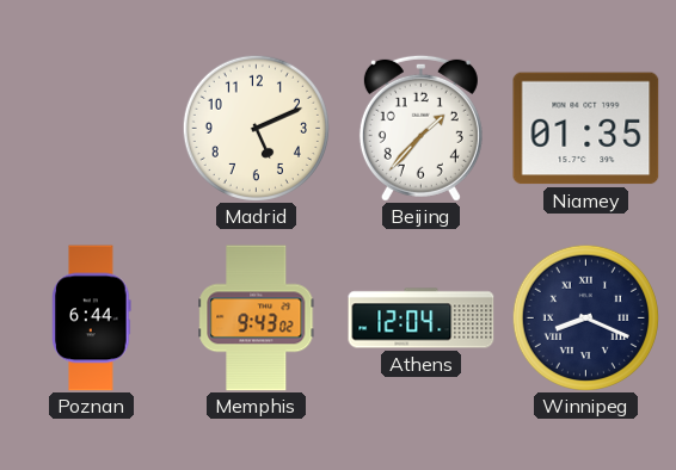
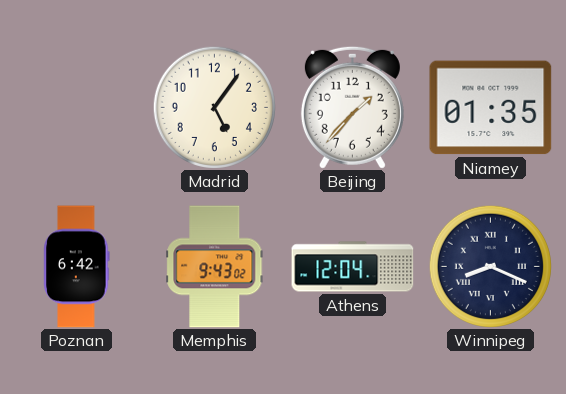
Madrid: 5:11 -> 5:06 (214, 107)
Poznan: 6:44 -> 6:42 (77, 267)
